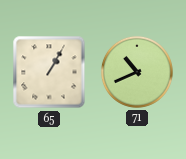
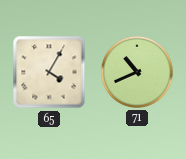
65: 1:05 -> 4:05 (49, 72)
